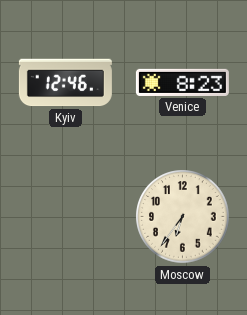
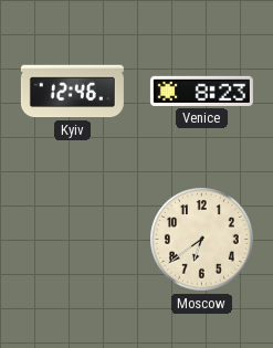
Moscow: 6:36 -> 6:39 (202, 240)
